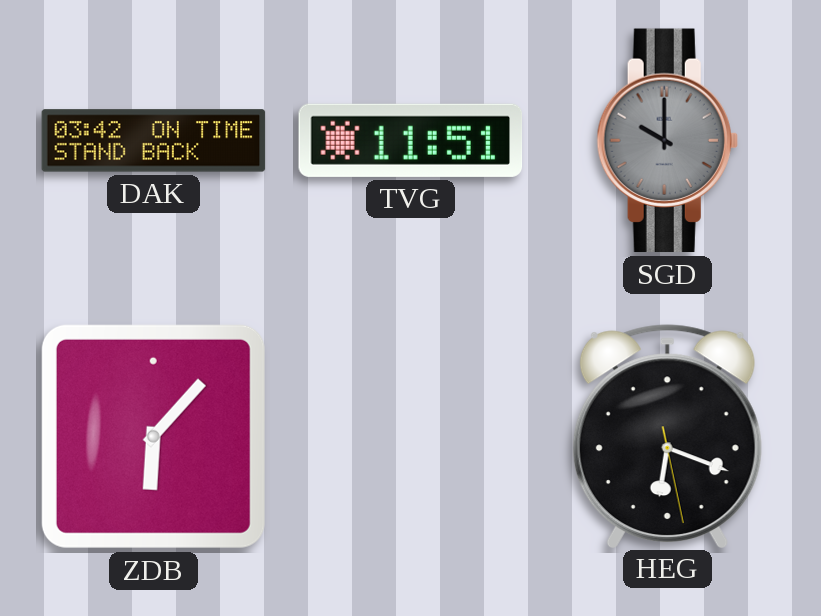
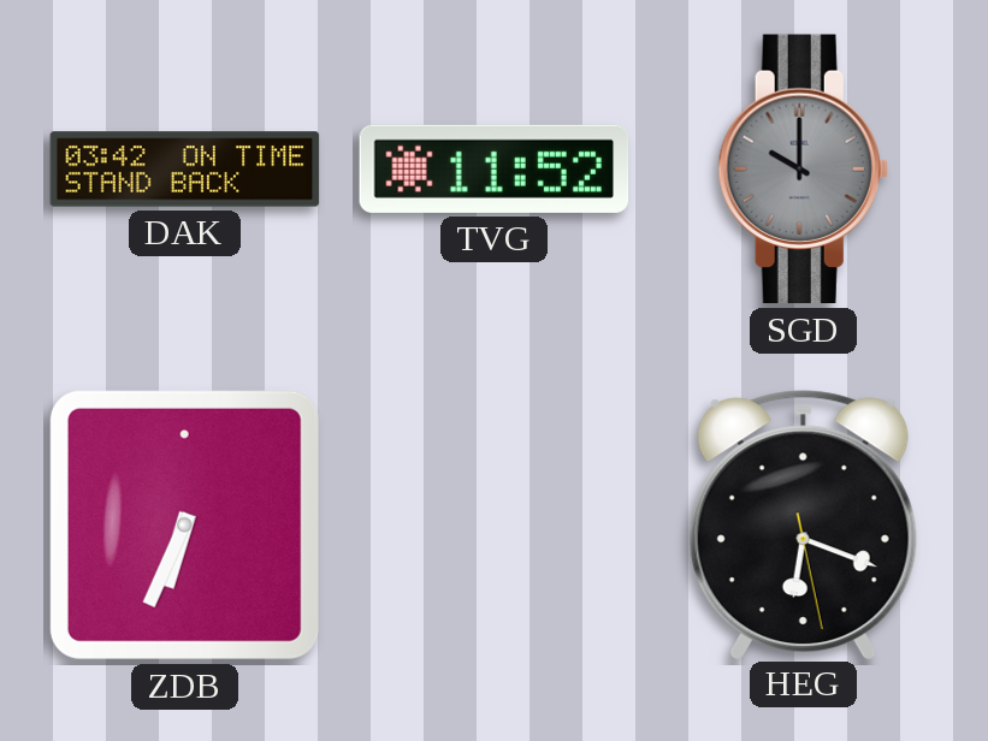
TVG: 11:51 -> 11:52 (495, 168)
ZDB: 6:07 -> 6:34 (184, 524)
